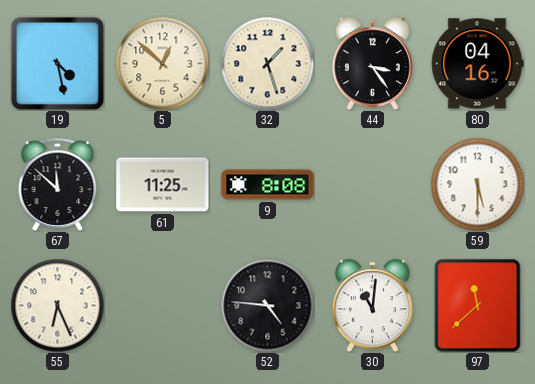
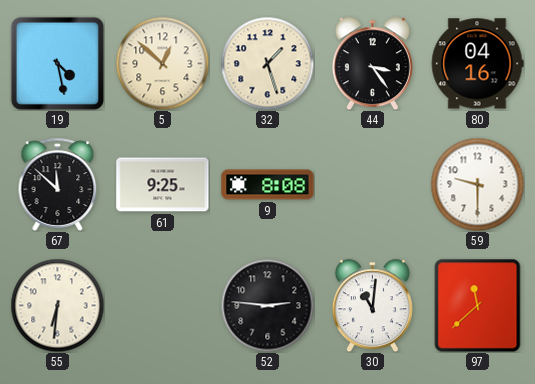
61: 11:25 -> 9:25 (163, 185)
59: 5:30 -> 9:30 (477, 184)
55: 6:26 -> 6:31 (57, 305)
52: 4:46 -> 2:46 (267, 305)
